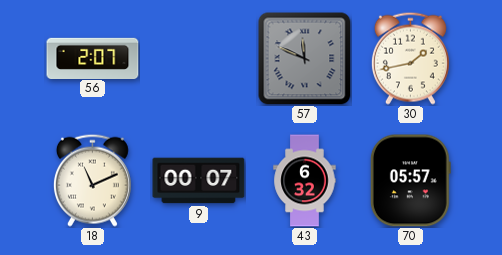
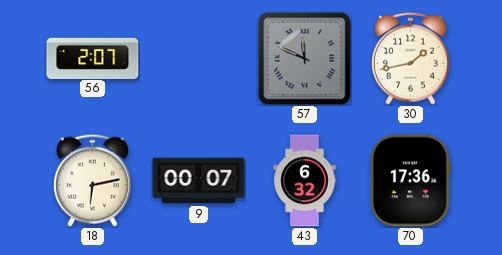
18: 11:11 -> 6:13 (92, 180)
70: 05:57 -> 17:36 (410, 181)
